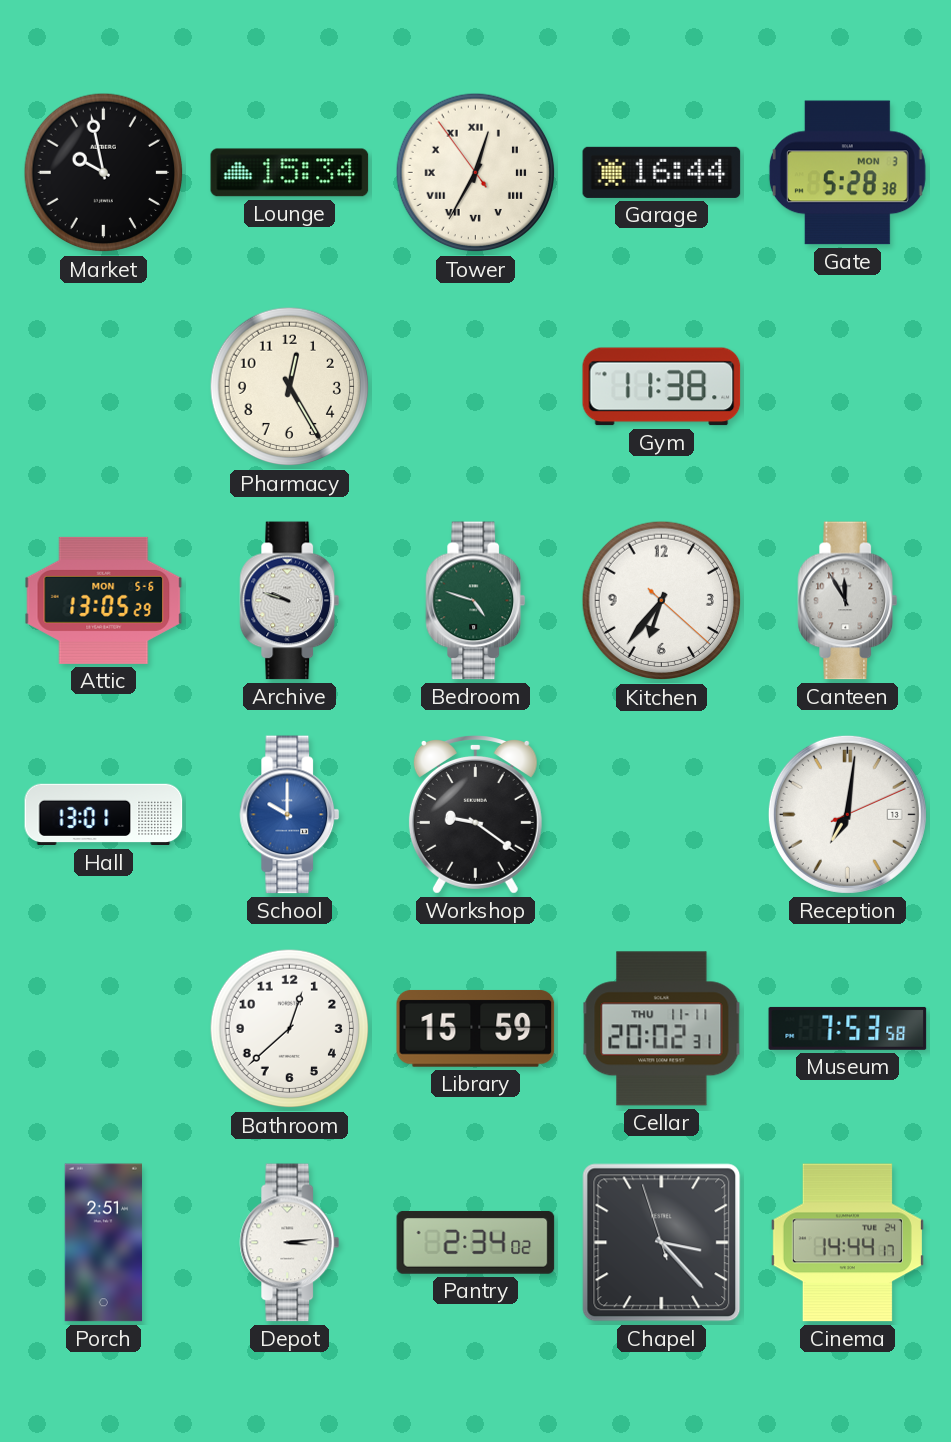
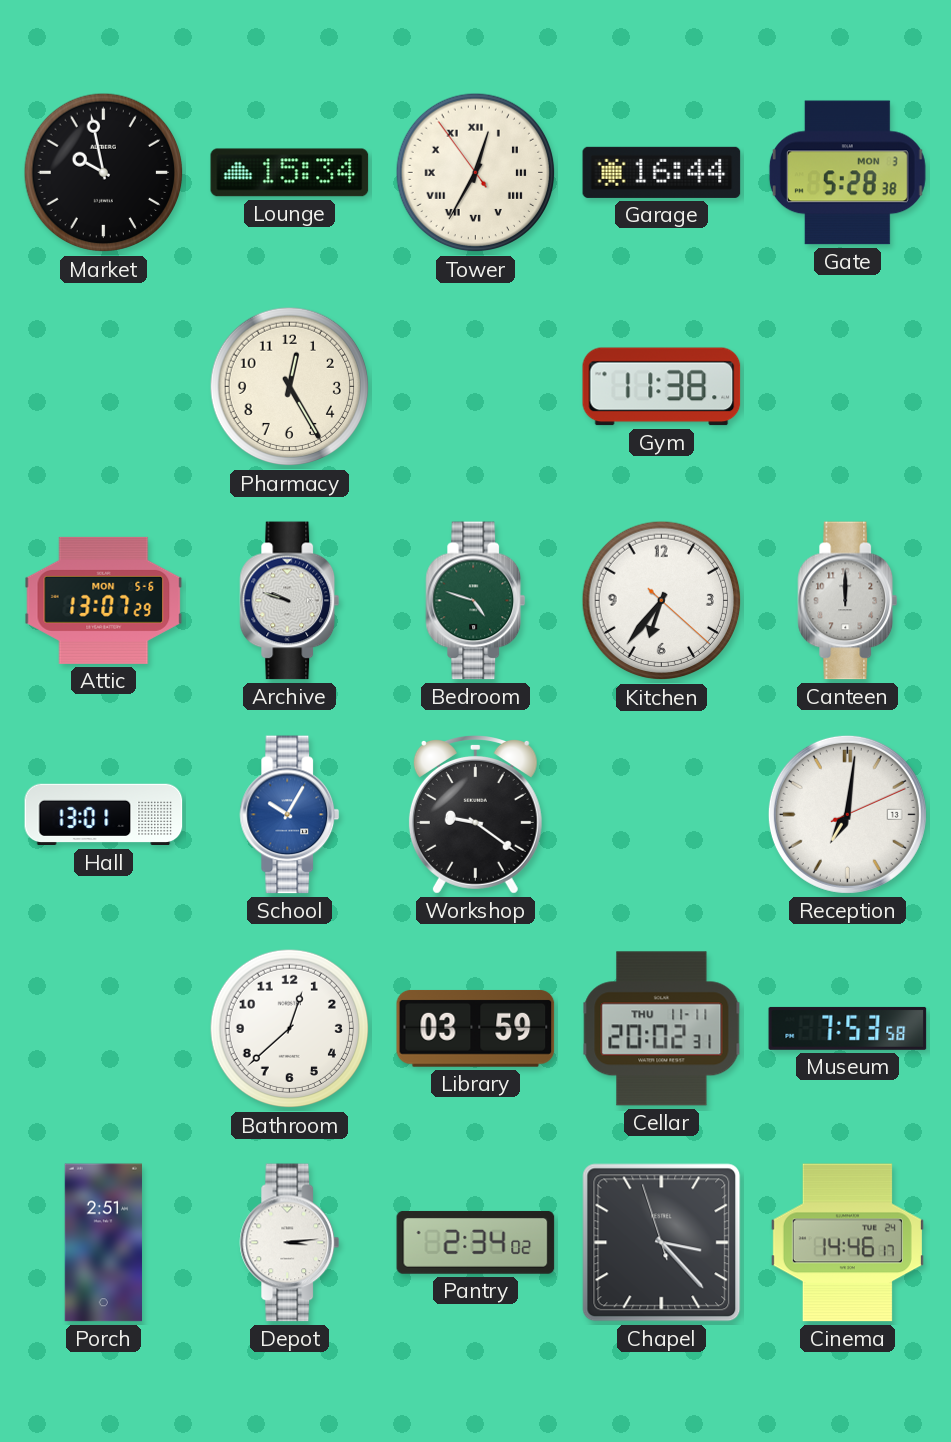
Attic: 13:05 -> 13:07 (104, 600)
Canteen: 11:55 -> 12:00 (848, 601)
School: 10:00 -> 10:05 (290, 815)
Library: 15:59 -> 03:59 (476, 1028)
Cinema: 14:44 -> 14:46 (847, 1243)
